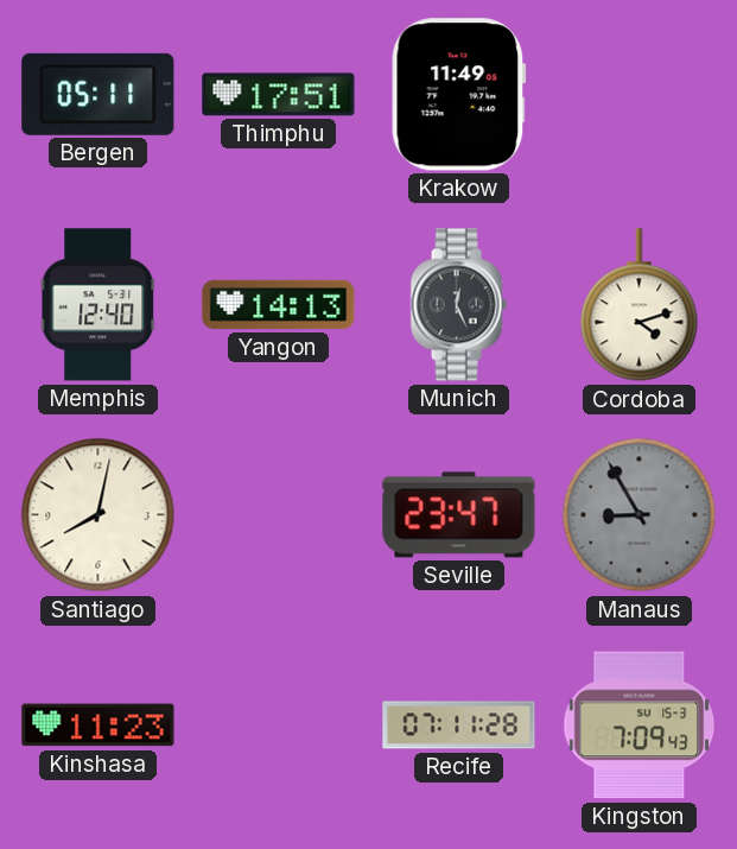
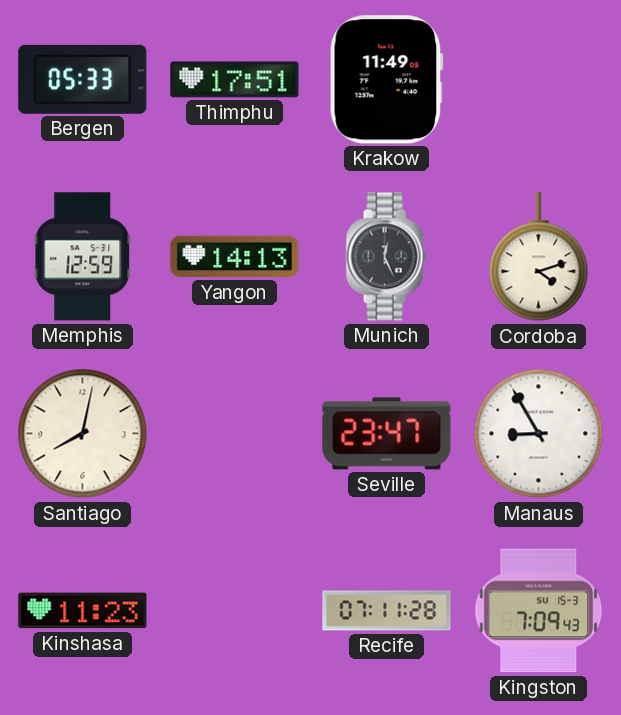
Bergen: 05:11 -> 05:33 (83, 79)
Memphis: 12:40 -> 12:59 (83, 257)
Manaus dial: grey -> white (539, 434)
